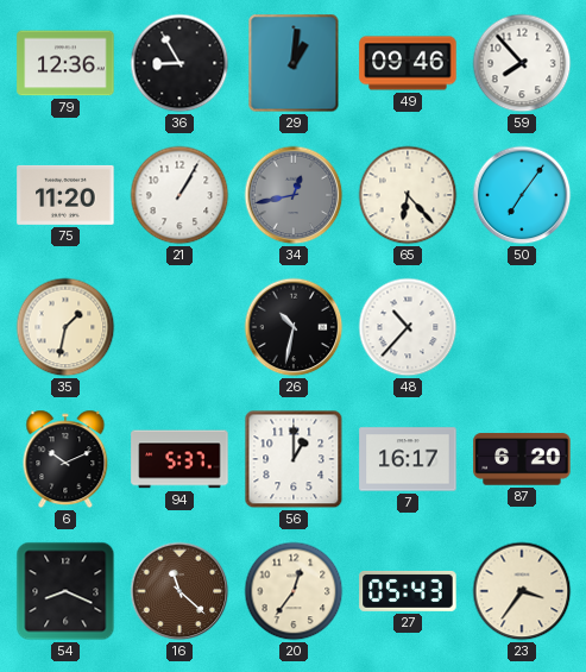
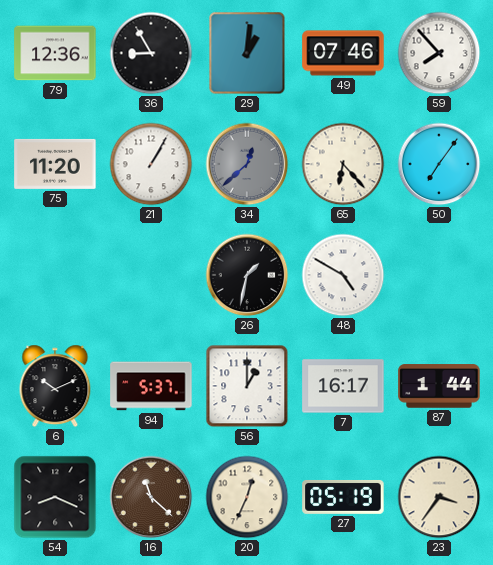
49: 09:46 -> 07:46 (343, 53)
34: 12:43 -> 12:38 (247, 164)
35: 1:32 -> none (65, 327)
26: 10:32 -> 1:32 (247, 275)
48: 10:37 -> 4:50 (343, 275)
87: 6:20 -> 1:44 (439, 386)
20: 12:36 -> 12:34 (247, 497)
27: 05:43 -> 05:19 (343, 497)
